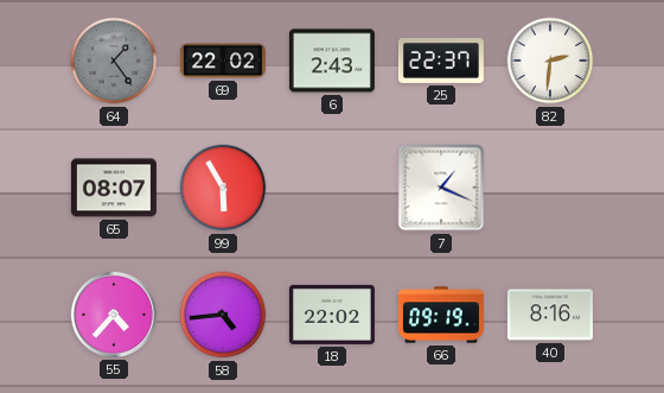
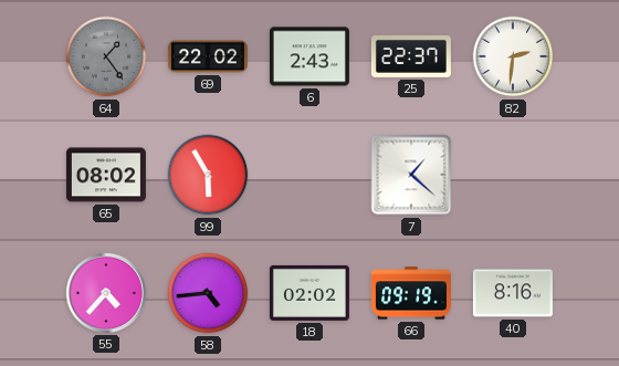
65: 08:07 -> 08:02 (106, 175)
7: 1:19 -> 1:22 (411, 175)
18: 22:02 -> 02:02 (309, 293)
